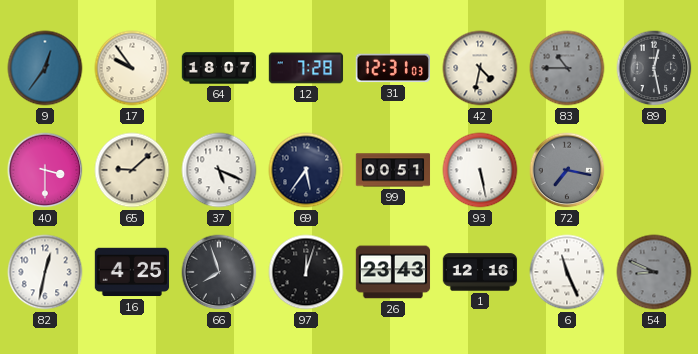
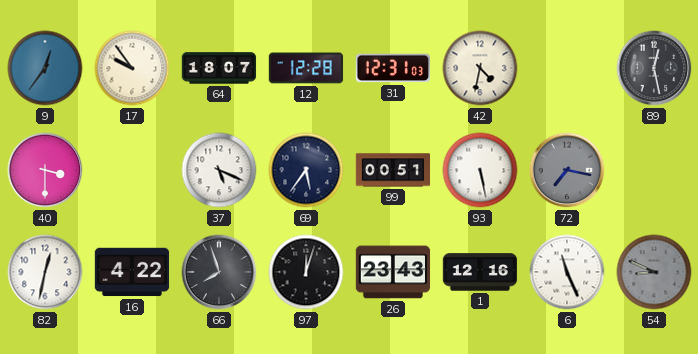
12: 7:28 -> 12:28 (306, 68)
83: 10:45 -> none (567, 68)
65: 9:08 -> none (132, 170)
16: 4:25 -> 4:22 (132, 272)
